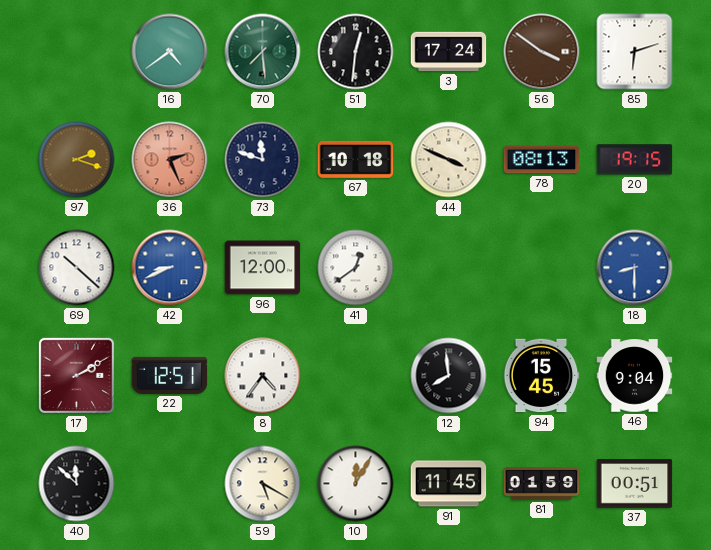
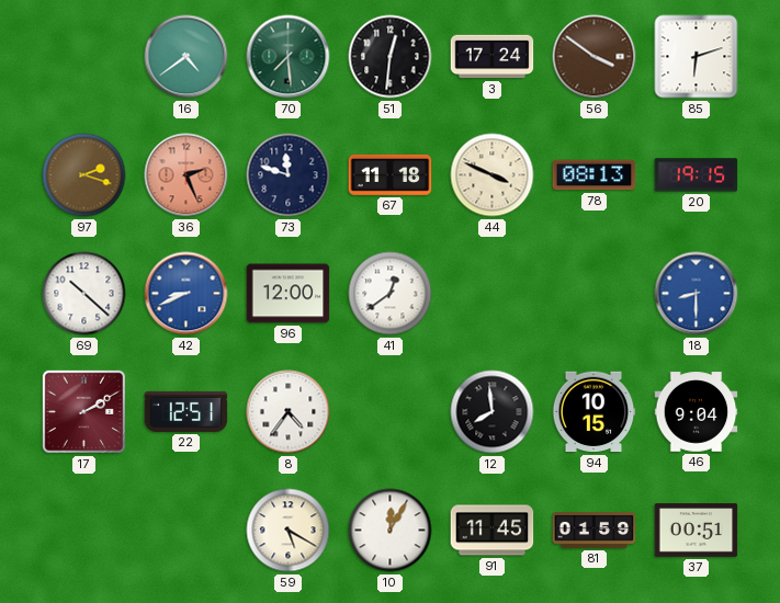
67: 10:18 -> 11:18 (391, 174)
94: 15:45 -> 10:15 (594, 412)
40: 11:52 -> none (77, 484)
